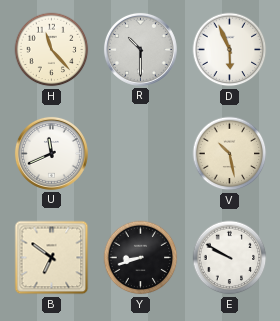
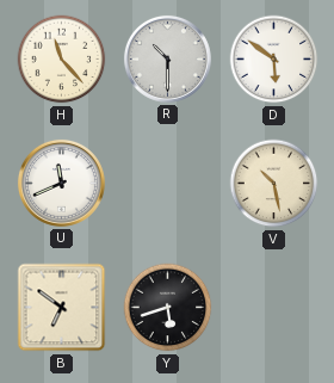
D: 5:56 -> 5:51 (274, 60)
Y: 8:42 -> 5:42 (168, 308)
E: 9:50 -> none (230, 258)
